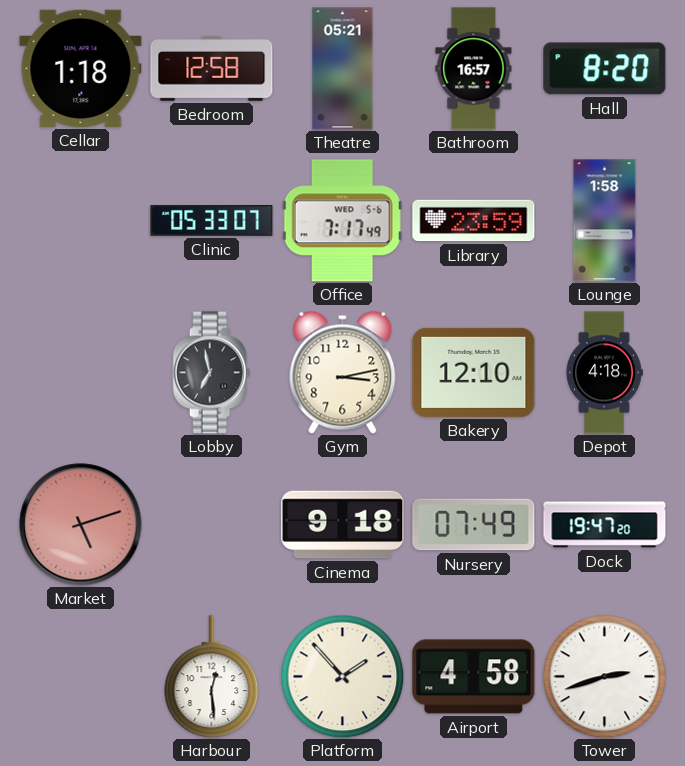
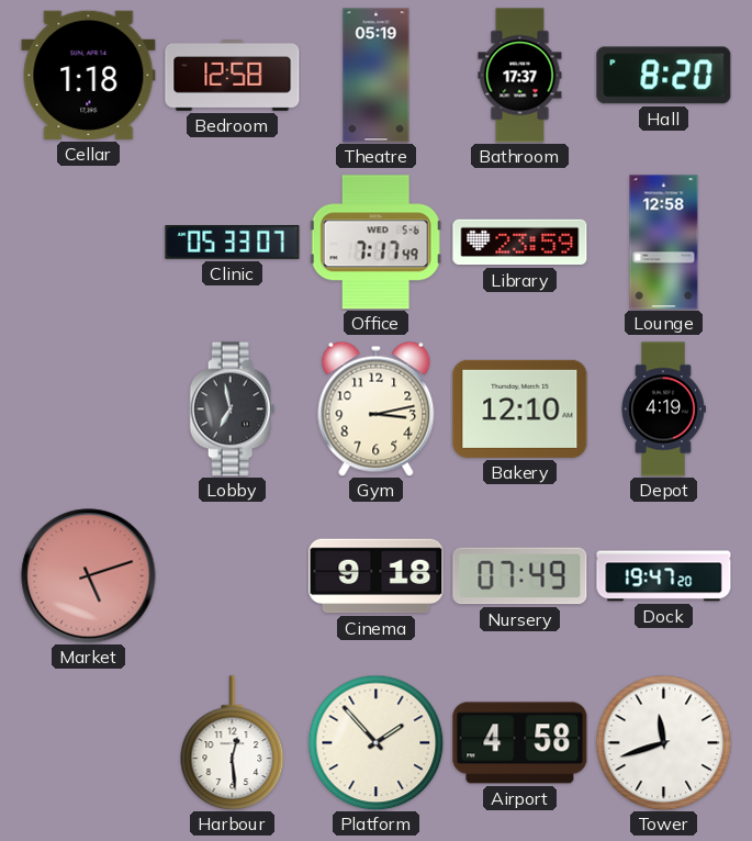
Theatre: 05:21 -> 05:19 (377, 76)
Bathroom: 16:57 -> 17:37 (520, 76)
Lounge: 1:58 -> 12:58 (664, 243)
Depot: 4:18 -> 4:19 (663, 410)
Tower: 2:42 -> 11:42 (663, 742)
